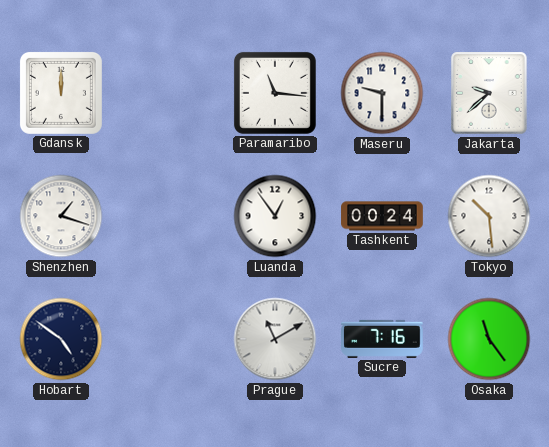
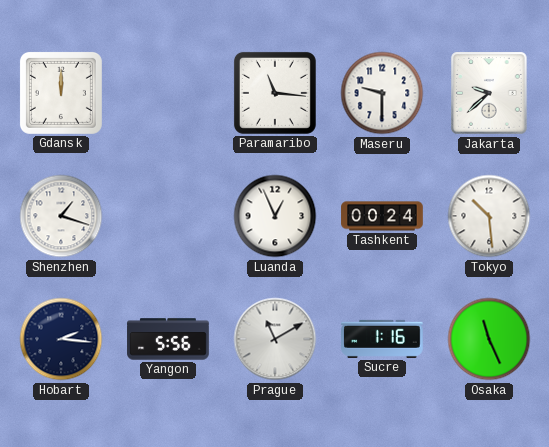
Luanda: 12:54 -> 12:56 (275, 216)
Hobart: 4:51 -> 2:16 (61, 339)
Yangon: none -> 5:56 (168, 339)
Sucre: 7:16 -> 1:16 (383, 339)
Osaka: 11:24 -> 11:26 (489, 339)
